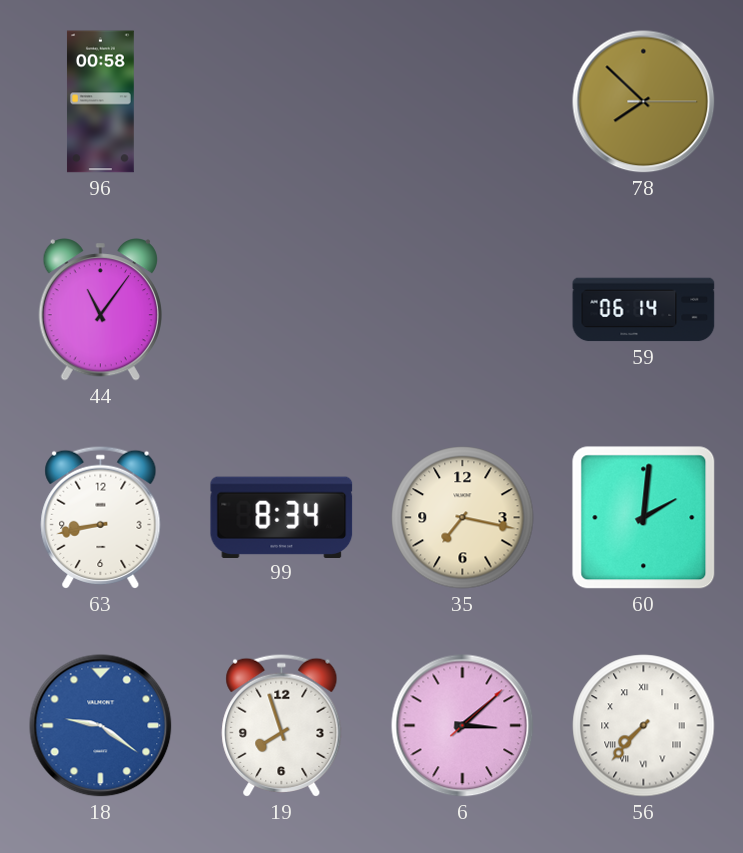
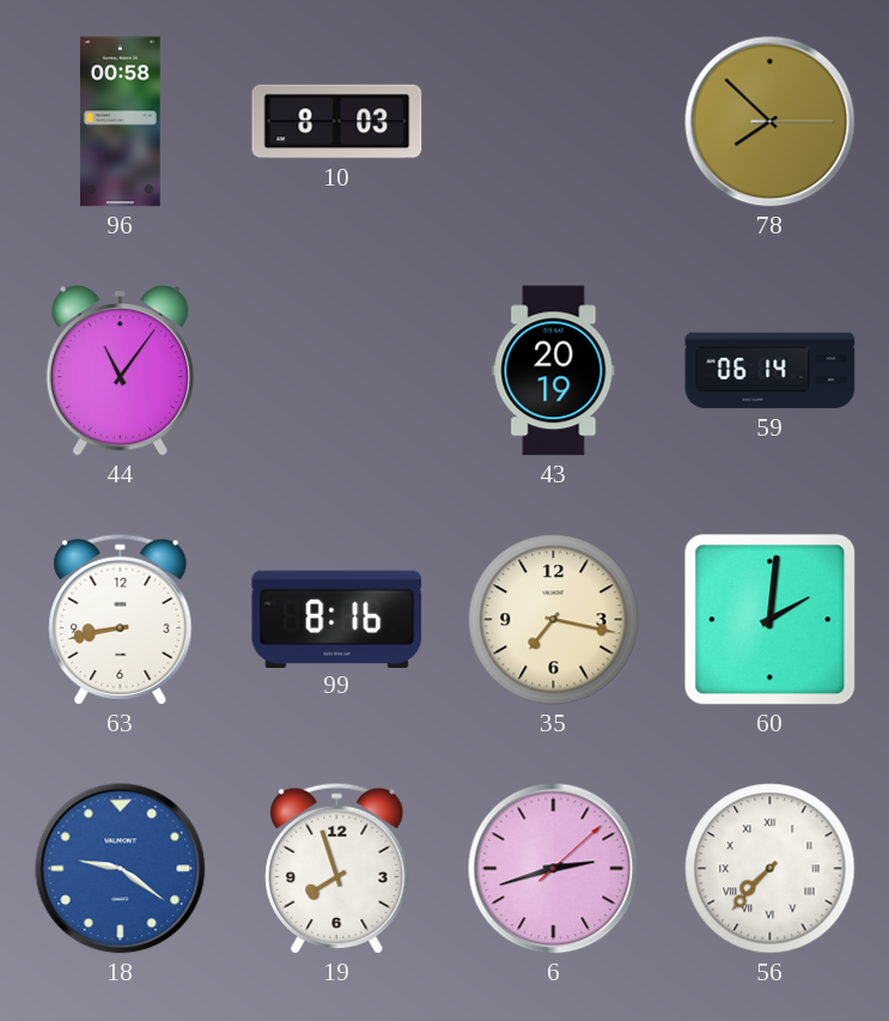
10: none -> 8:03 (337, 122)
43: none -> 20:19 (554, 371)
99: 8:34 -> 8:16 (337, 619)
6: 3:08 -> 2:42 (554, 869)
